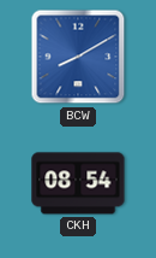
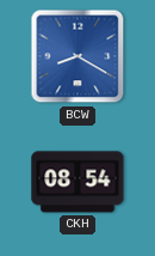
BCW: 8:10 -> 8:20 (77, 56)
